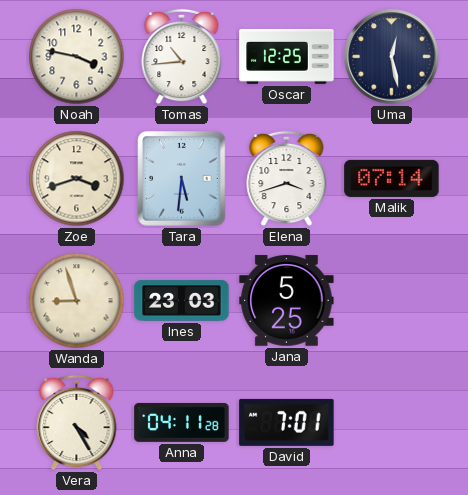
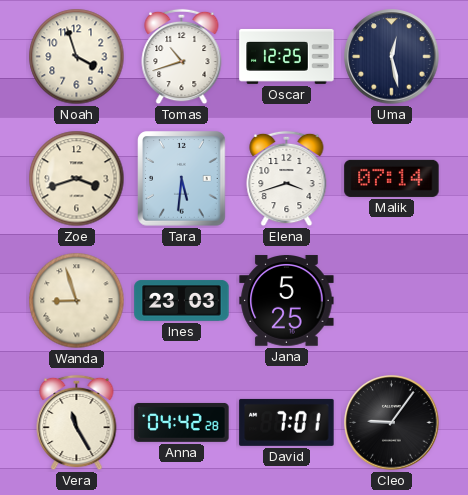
Noah: 3:47 -> 3:57 (77, 57)
Tomas: 10:44 -> 10:42 (182, 57)
Vera: 4:25 -> 11:25 (77, 423)
Anna: 04:11 -> 04:42 (182, 422)
Cleo: none -> 9:06 (392, 423)
